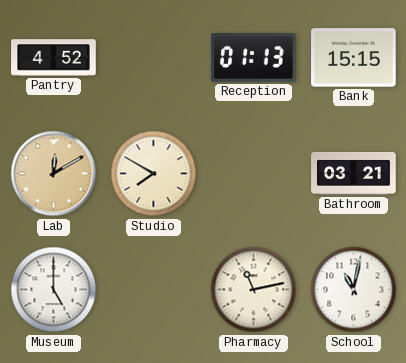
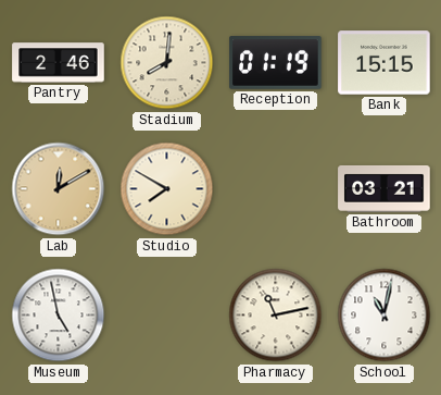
Pantry: 4:52 -> 2:46 (59, 63)
Stadium: none -> 8:01 (167, 63)
Reception: 01:13 -> 01:19 (276, 63)
Museum: 5:00 -> 4:58 (59, 316)
